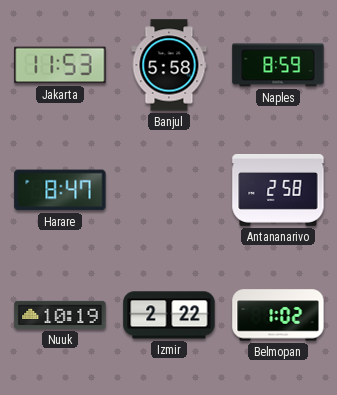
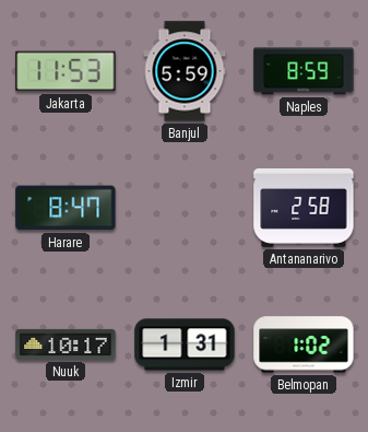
Banjul: 5:58 -> 5:59 (185, 71)
Nuuk: 10:19 -> 10:17 (66, 345)
Izmir: 2:22 -> 1:31 (185, 345)
